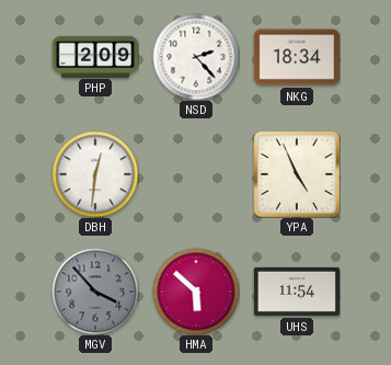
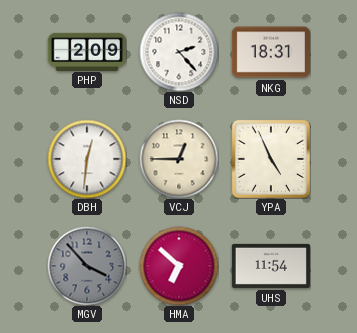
NKG: 18:34 -> 18:31 (271, 52)
VCJ: none -> 12:45 (179, 159)
HMA: 5:52 -> 6:52 (179, 266)
